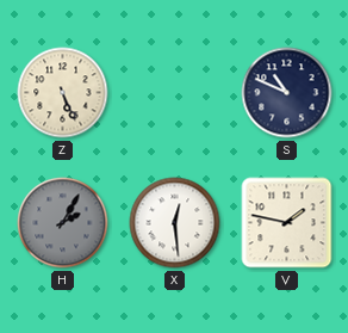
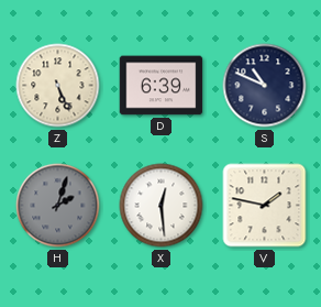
D: none -> 6:39 (162, 86)
H: 2:05 -> 2:03 (58, 206)
